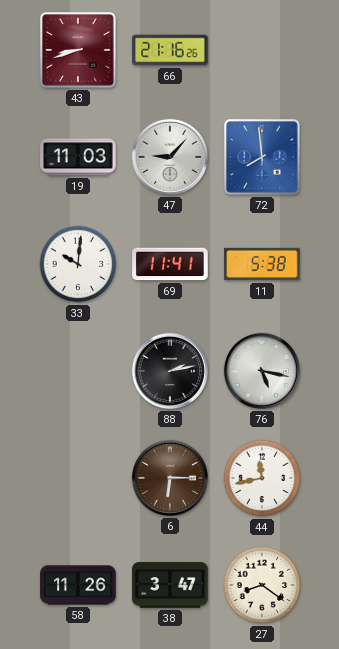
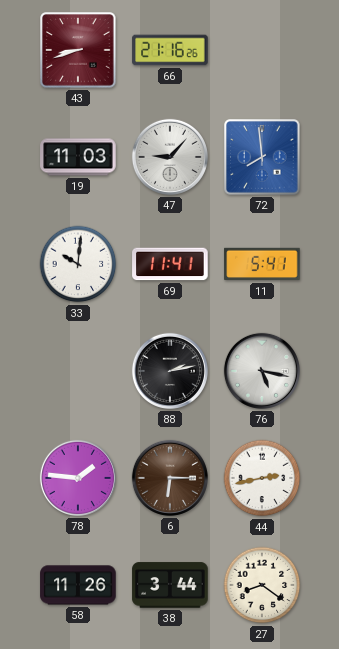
11: 5:38 -> 5:41 (262, 264)
78: none -> 1:46 (78, 478)
44: 11:43 -> 2:43 (262, 478)
38: 3:47 -> 3:44 (170, 585)
